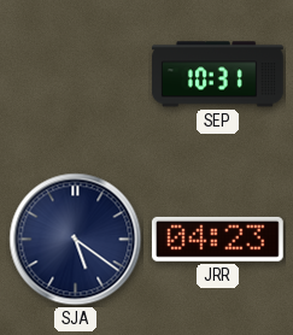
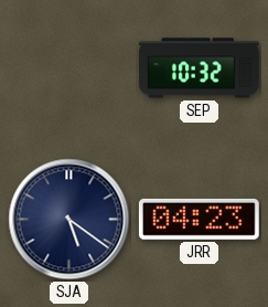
SEP: 10:31 -> 10:32 (199, 68)
